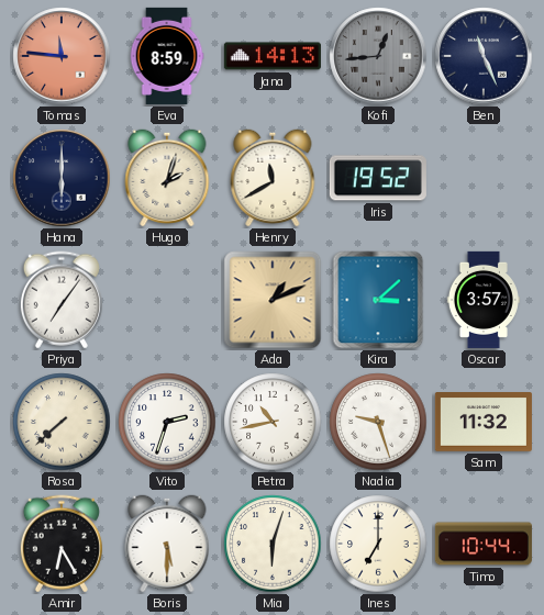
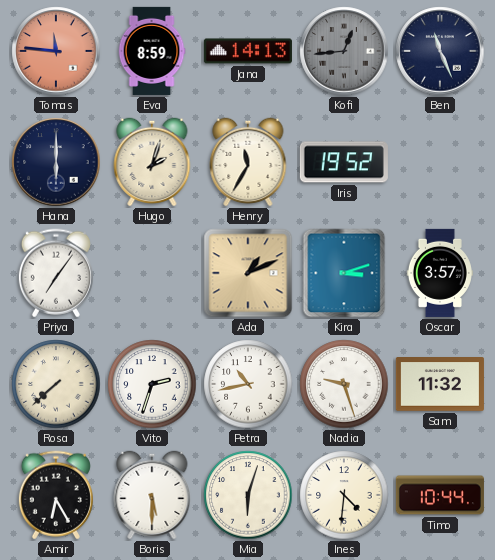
Henry: 11:40 -> 11:35 (248, 162)
Kira: 3:08 -> 3:12 (344, 273)
Ines: 7:00 -> 4:31 (344, 495)
